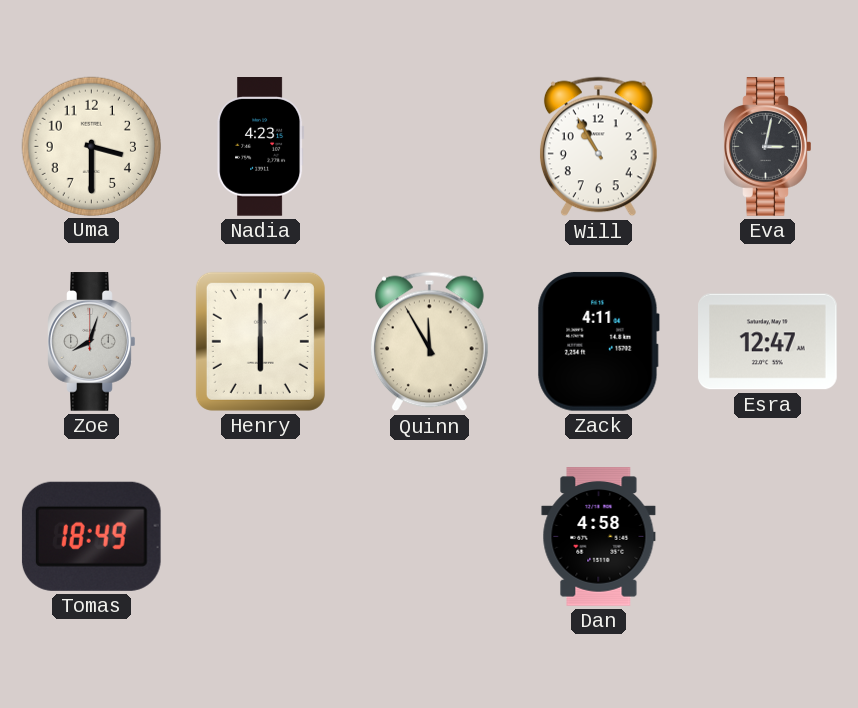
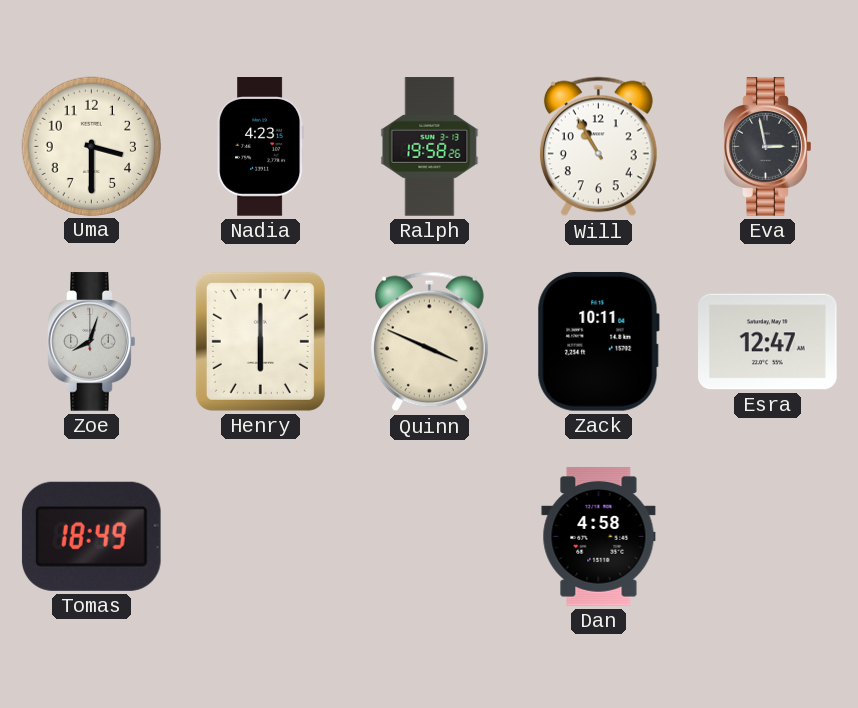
Ralph: none -> 19:58 (430, 147)
Eva: 3:02 -> 2:58 (768, 147)
Quinn: 11:55 -> 3:49 (429, 342)
Zack: 4:11 -> 10:11 (598, 341)
